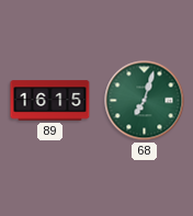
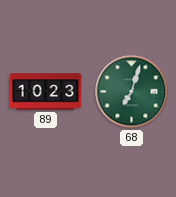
89: 16:15 -> 10:23 (46, 92)
